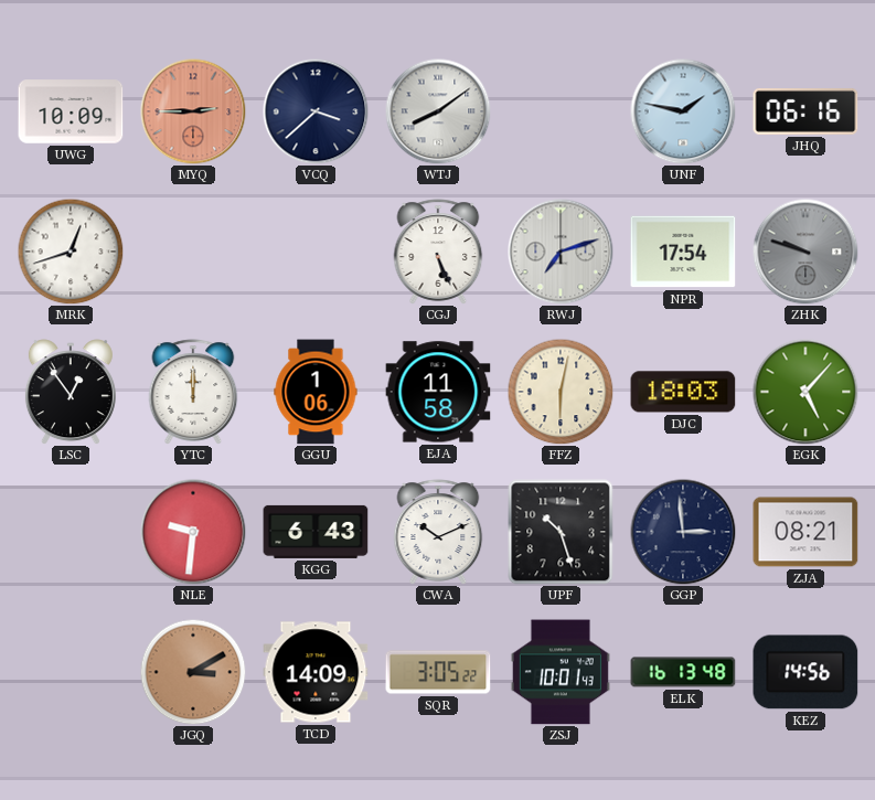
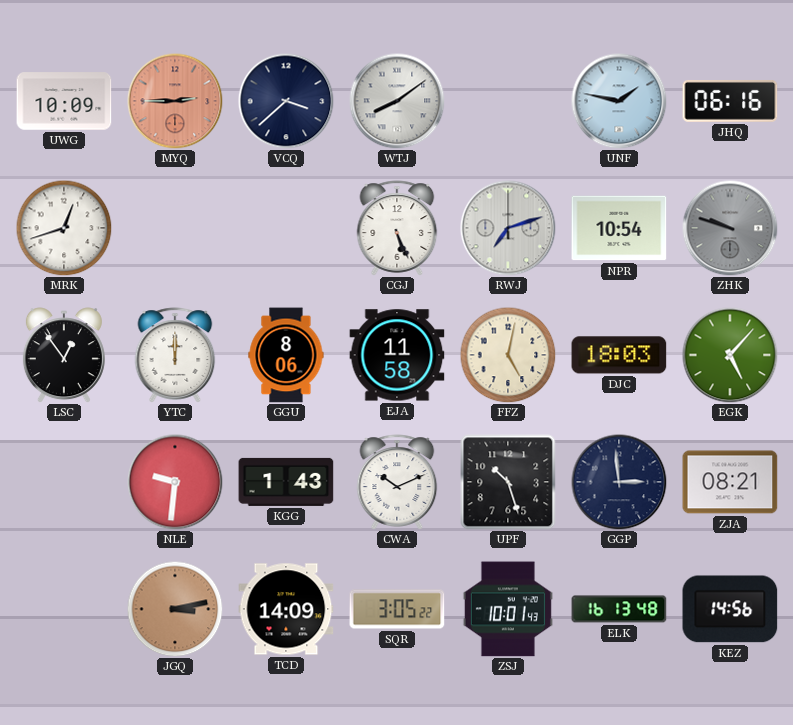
NPR: 17:54 -> 10:54 (619, 228)
GGU: 1:06 -> 8:06 (286, 355)
FFZ: 6:02 -> 5:02 (508, 355)
KGG: 6:43 -> 1:43 (286, 482)
JGQ: 3:10 -> 3:13 (175, 609)
